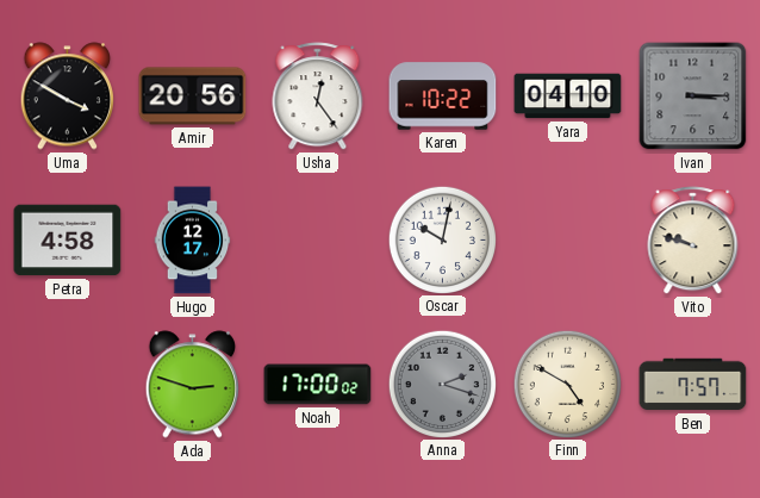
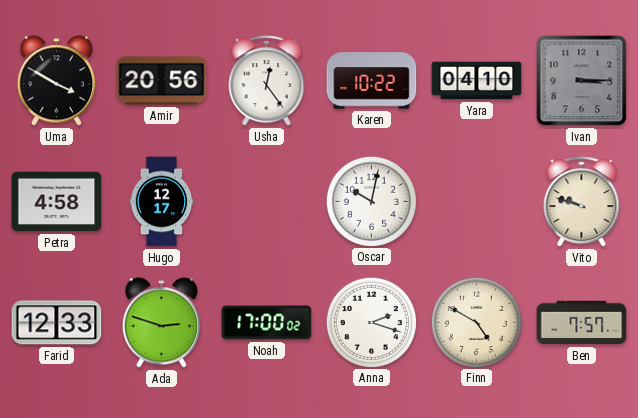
Farid: none -> 12:33 (57, 323)
Anna dial: grey -> white (371, 322)
